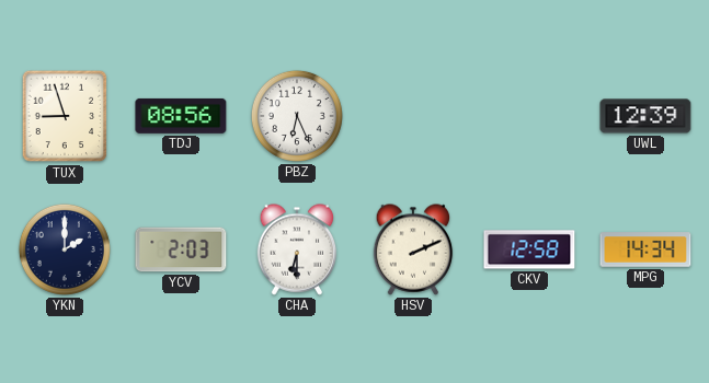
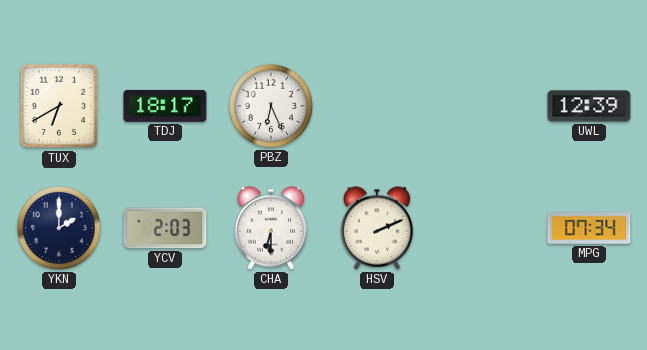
TUX: 8:57 -> 6:40 (59, 106)
TDJ: 08:56 -> 18:17 (165, 106)
CKV: 12:58 -> none (529, 249)
MPG: 14:34 -> 07:34 (589, 228)
